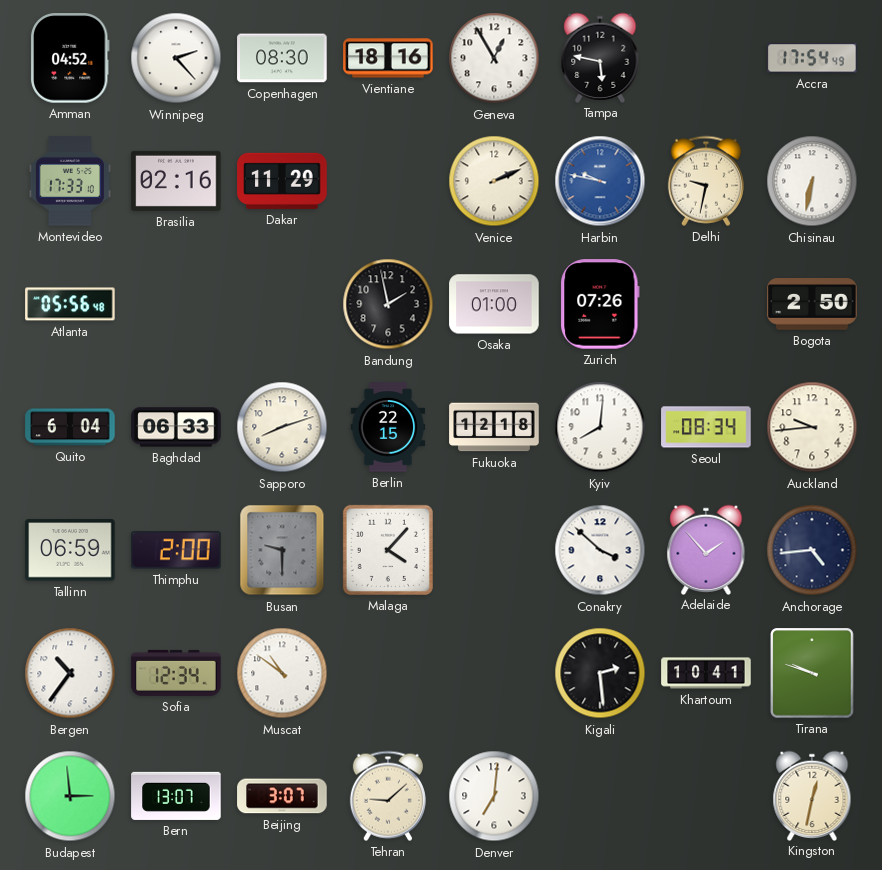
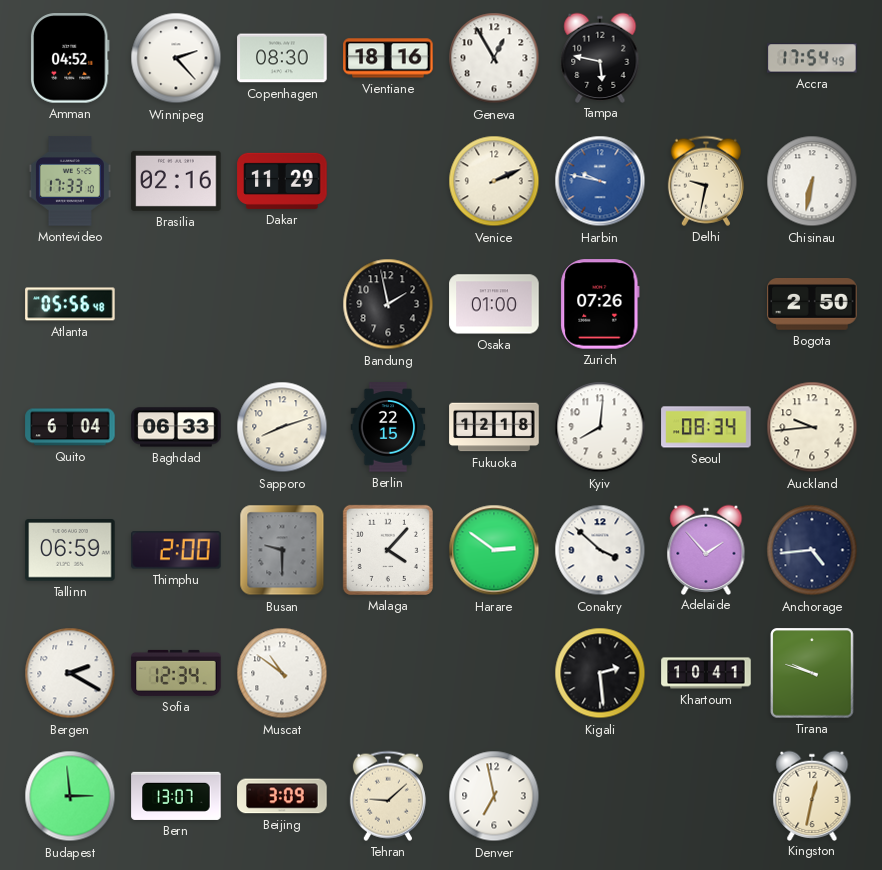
Harare: none -> 2:51 (494, 550)
Bergen: 10:36 -> 2:20 (70, 673)
Beijing: 3:07 -> 3:09 (282, 796)
Denver: 7:01 -> 6:58 (494, 796)
